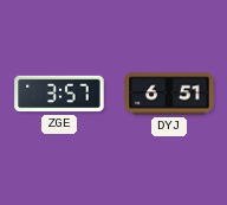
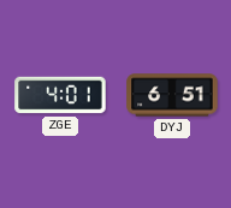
ZGE: 3:57 -> 4:01 (60, 95)
